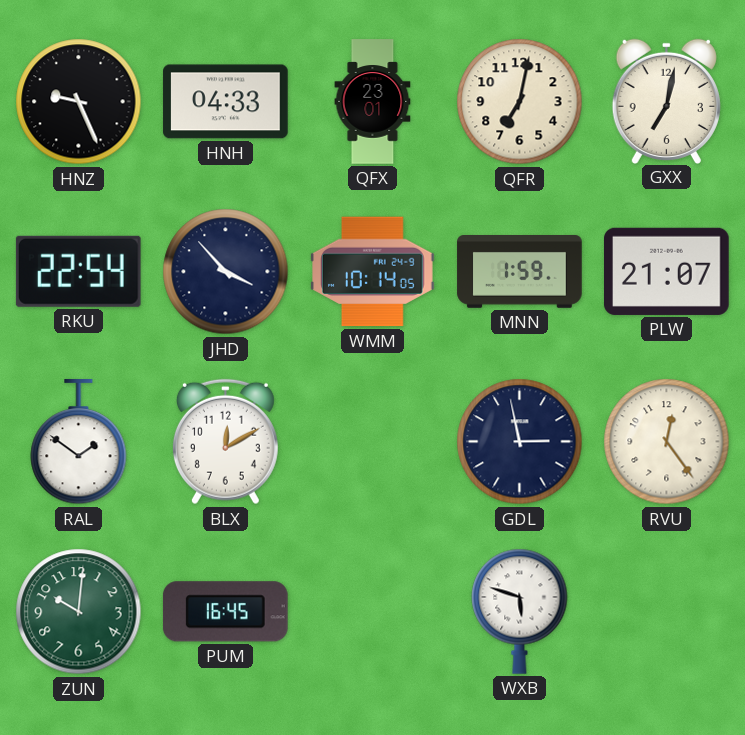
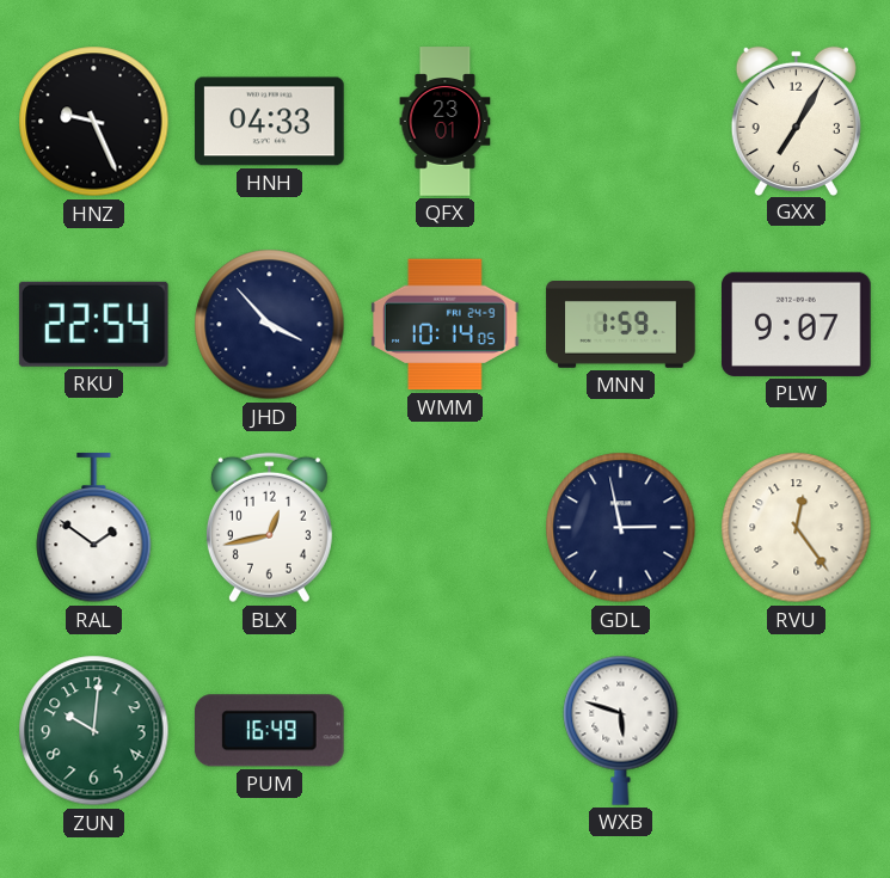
QFR: 7:02 -> none (520, 102)
GXX: 7:02 -> 7:05 (796, 121)
PLW: 21:07 -> 9:07 (797, 324)
BLX: 12:10 -> 12:43 (269, 528)
PUM: 16:45 -> 16:49 (269, 731)
